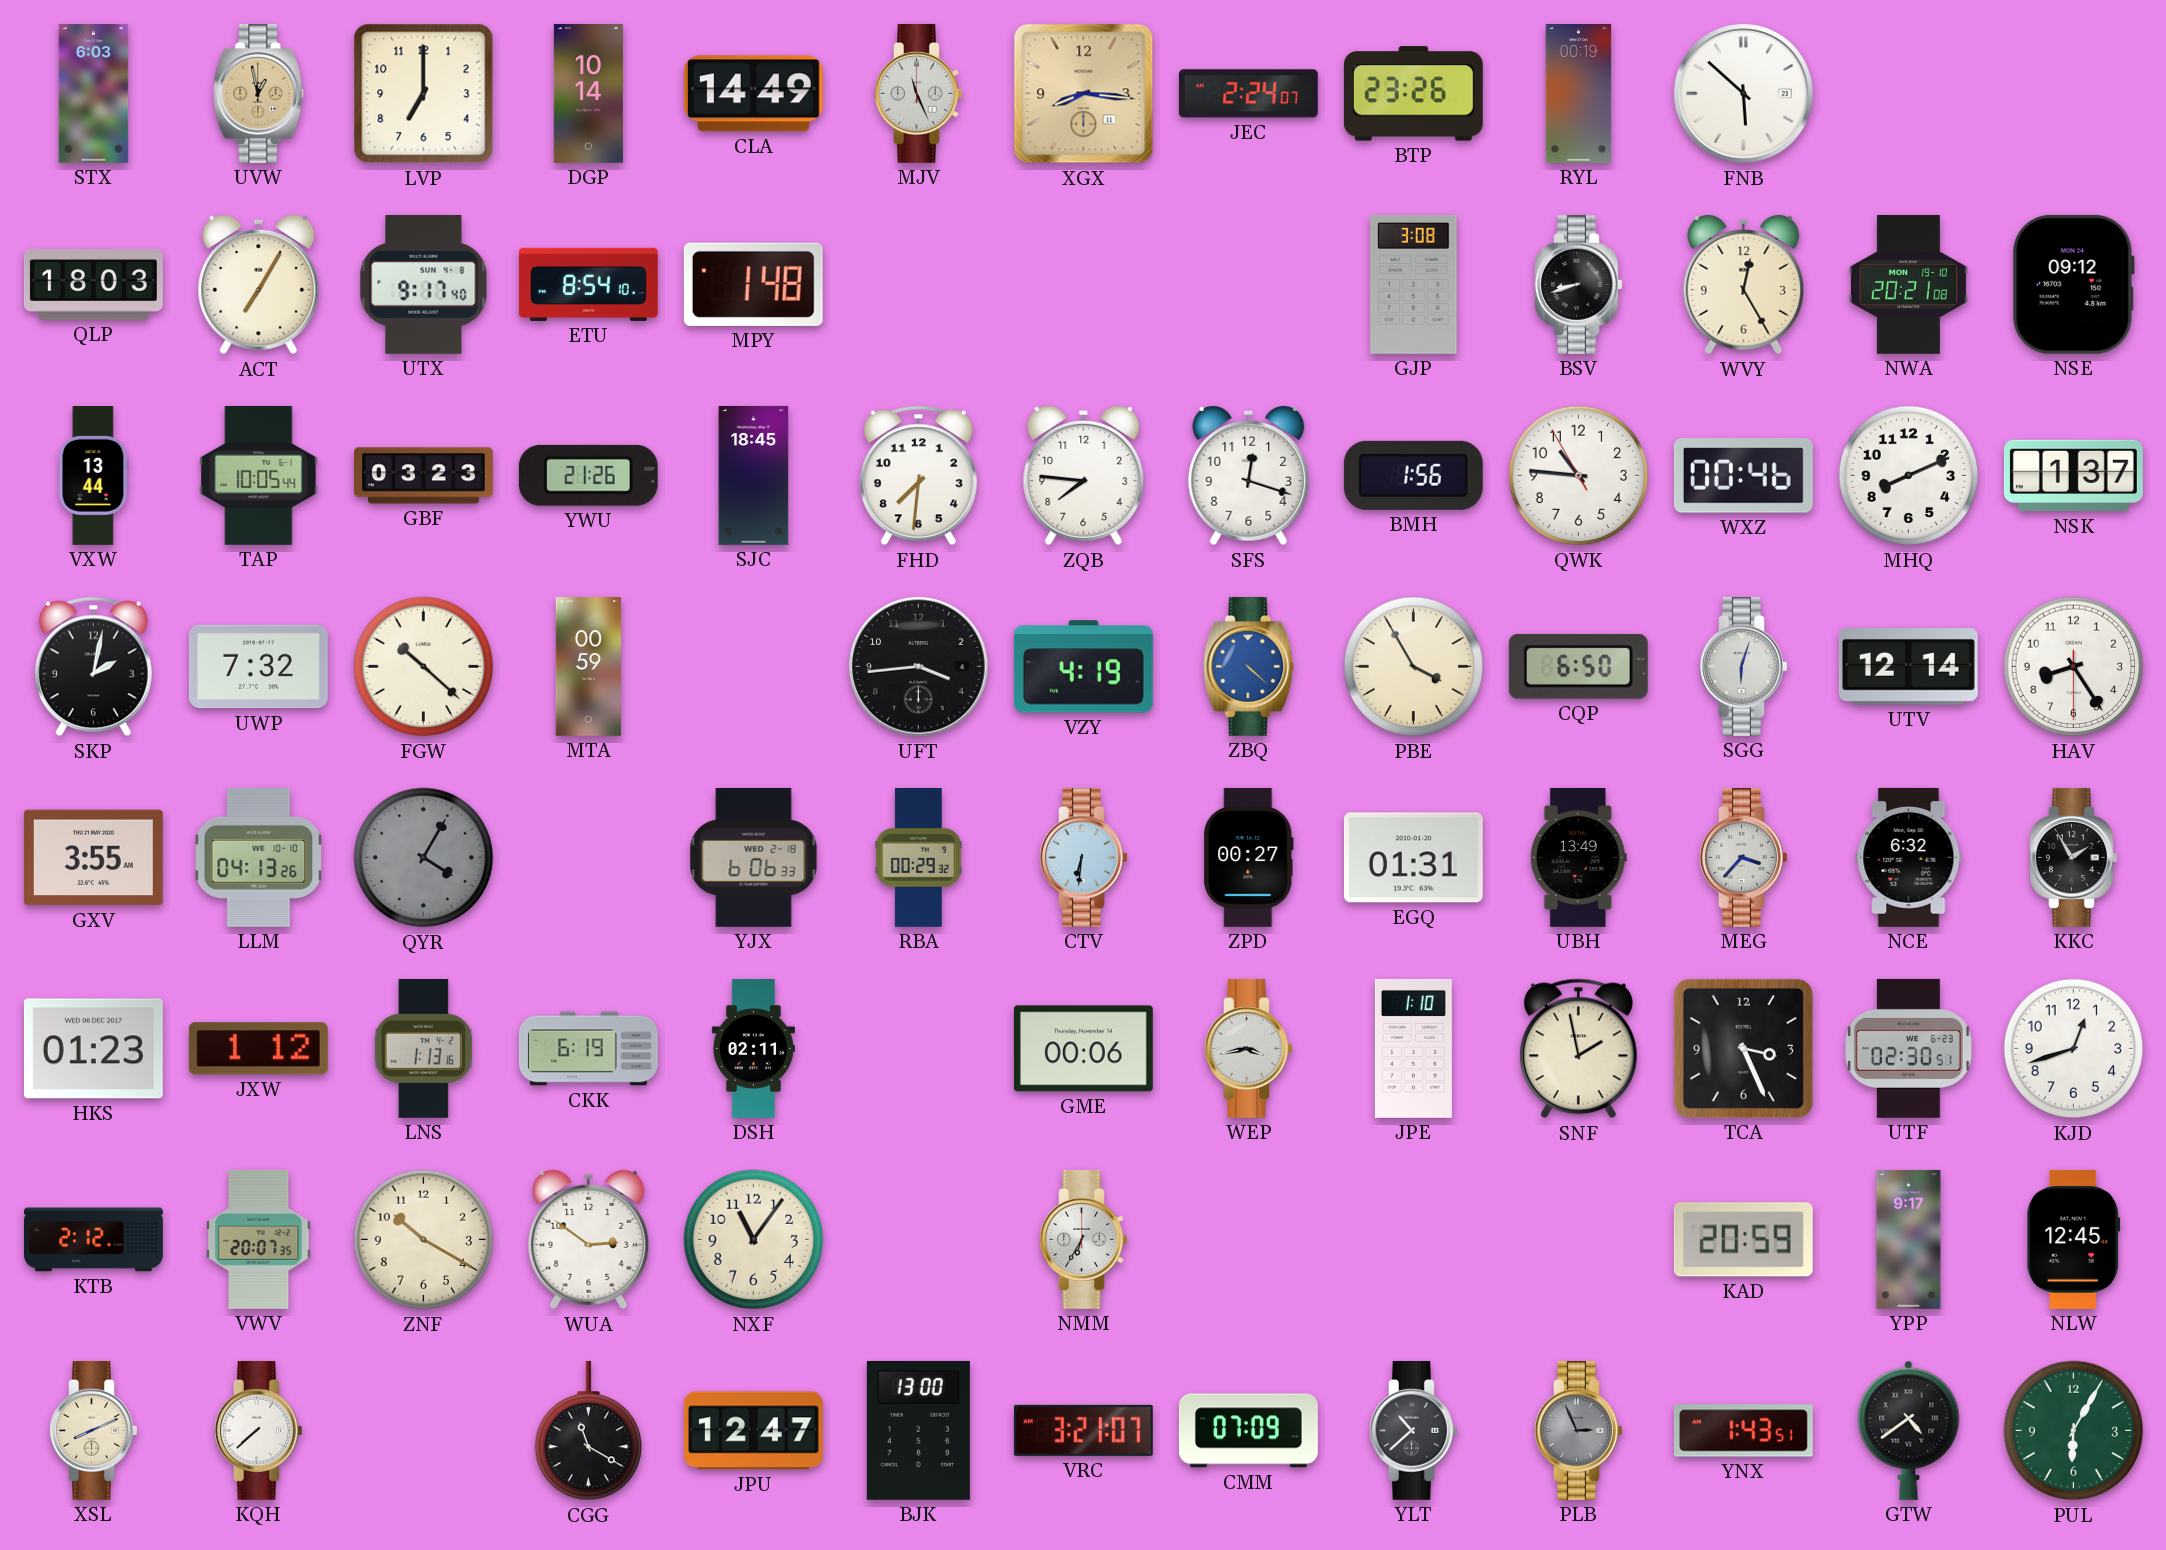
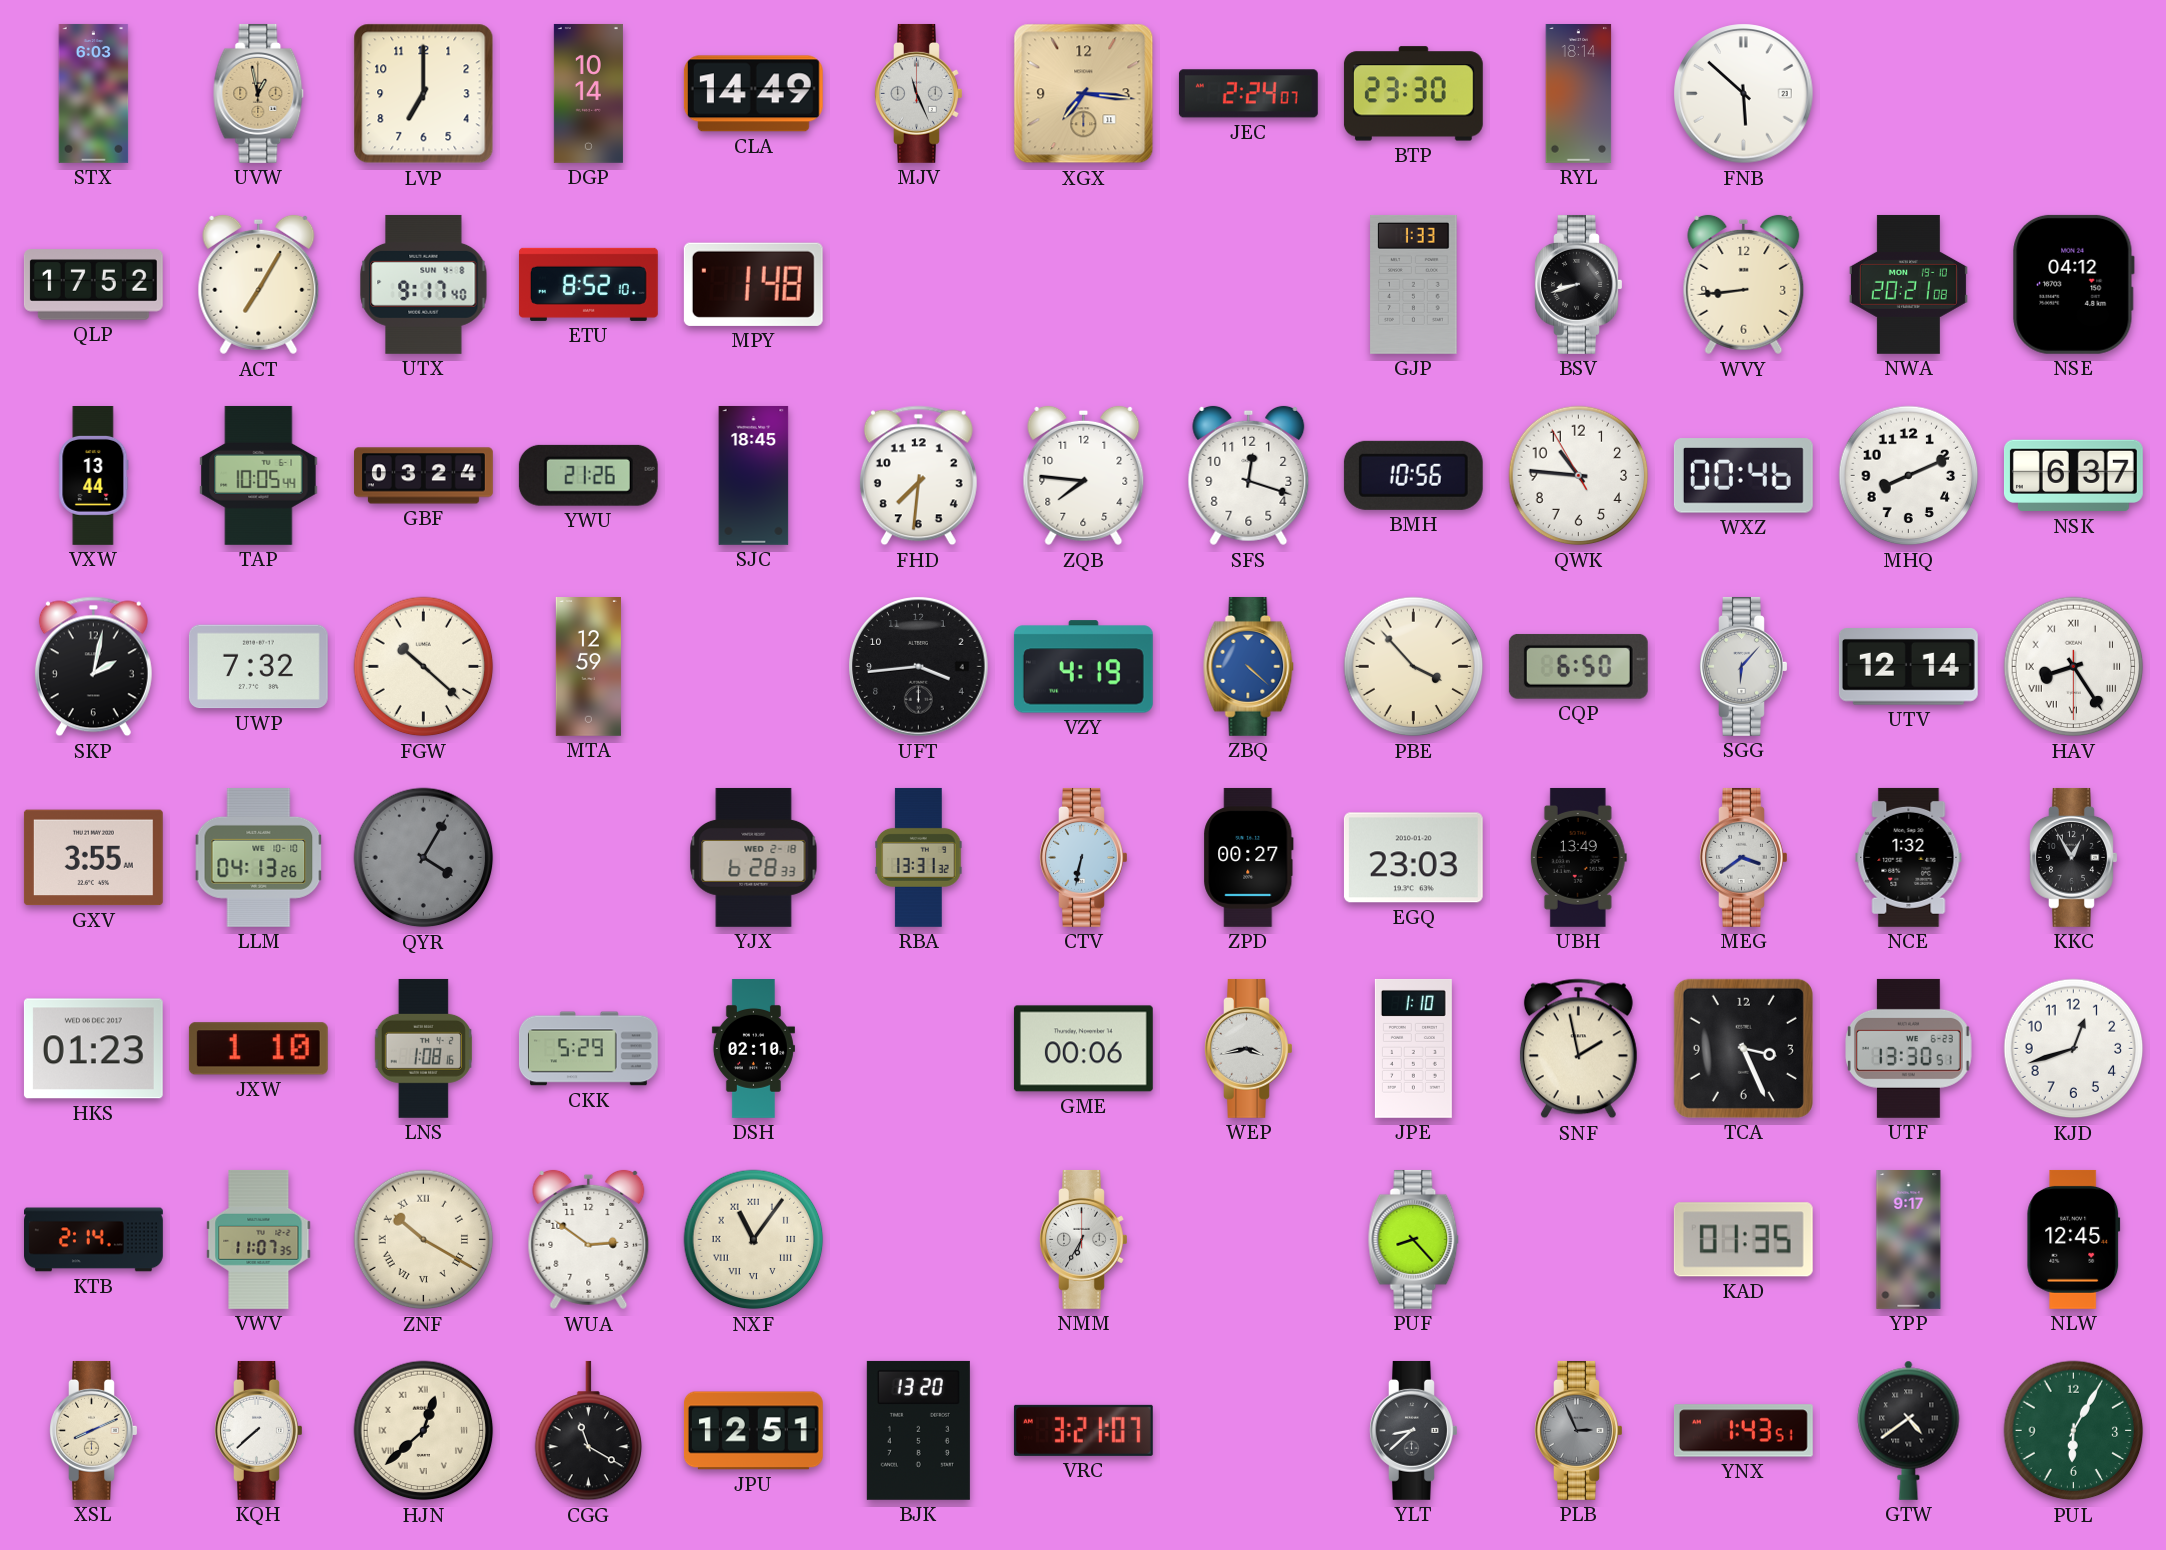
XGX: 8:16 -> 7:16 (1084, 94)
BTP: 23:26 -> 23:30 (1413, 94)
RYL: 00:19 -> 18:14 (1579, 94)
QLP: 18:03 -> 17:52 (93, 285)
ETU: 8:54 -> 8:52 (588, 284)
GJP: 3:08 -> 1:33 (1414, 284)
WVY: 12:25 -> 8:44 (1744, 285)
NSE: 09:12 -> 04:12 (2074, 284)
GBF: 03:23 -> 03:24 (424, 476)
BMH: 1:56 -> 10:56 (1413, 475)
NSK: 1:37 -> 6:37 (2073, 476)
MTA: 00:59 -> 12:59 (588, 667)
PBE: 3:55 -> 3:53 (1414, 667)
SGG: 6:03 -> 6:07 (1744, 666)
HAV numerals: Arabic -> Roman (2074, 667)
YJX: 6:06 -> 6:28 (754, 857)
RBA: 00:29 -> 13:31 (919, 857)
CTV: 6:31 -> 6:32 (1084, 857)
EGQ: 01:31 -> 23:03 (1413, 858)
MEG: 3:37 -> 3:39 (1744, 857)
NCE: 6:32 -> 1:32 (1909, 857)
KKC: 1:55 -> 12:55 (2074, 857)
JXW: 1:12 -> 1:10 (258, 1049)
LNS: 1:13 -> 1:08 (423, 1048)
CKK: 6:19 -> 5:29 (588, 1049)
DSH: 02:11 -> 02:10 (753, 1049)
UTF: 02:30 -> 13:30 (1909, 1048)
KTB: 2:12 -> 2:14 (94, 1240)
VWV: 20:07 -> 11:07 (259, 1239)
ZNF numerals: Arabic -> Roman (424, 1240)
NXF numerals: Arabic -> Roman (754, 1240)
PUF: none -> 8:23 (1414, 1239)
KAD: 20:59 -> 01:35 (1743, 1240)
HJN: none -> 12:38 (424, 1431)
JPU: 12:47 -> 12:51 (753, 1431)
BJK: 13:00 -> 13:20 (918, 1430)
CMM: 07:09 -> none (1248, 1431)
YLT: 10:38 -> 8:38 (1414, 1430)
